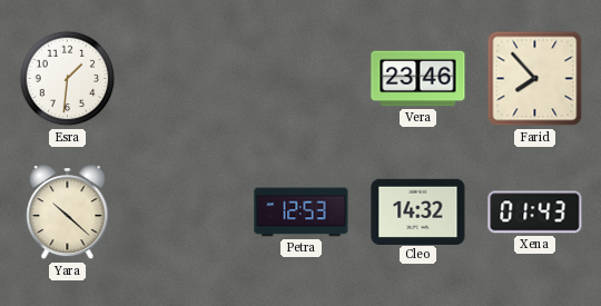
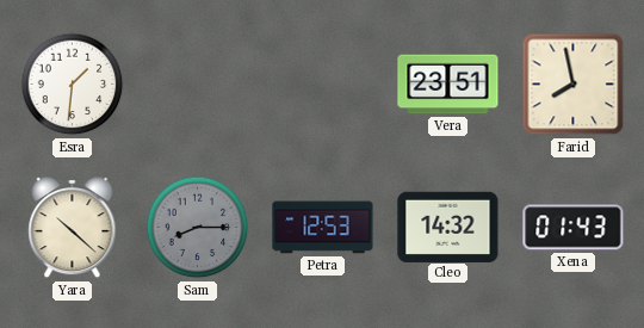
Vera: 23:46 -> 23:51 (448, 85)
Farid: 7:53 -> 7:58 (574, 85)
Sam: none -> 8:15 (198, 228)
